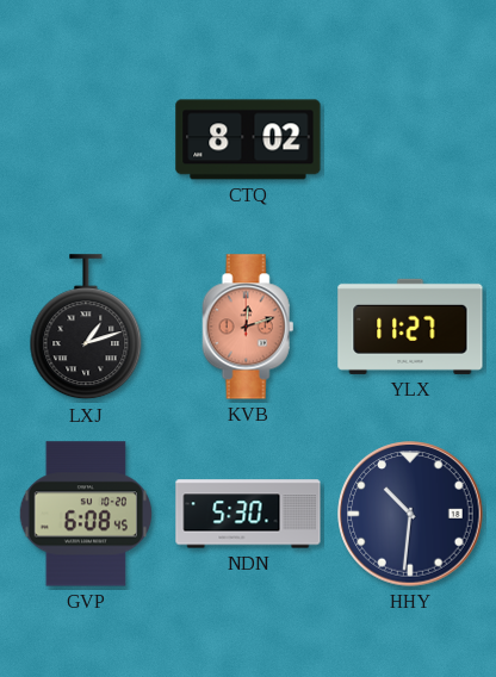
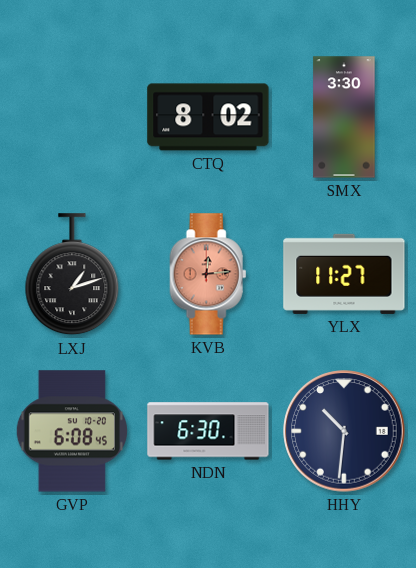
SMX: none -> 3:30 (344, 117)
KVB: 12:12 -> 12:14 (208, 274)
NDN: 5:30 -> 6:30 (208, 431)
